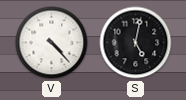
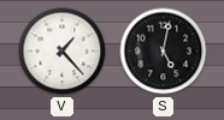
V: 4:23 -> 1:23 (63, 52)
